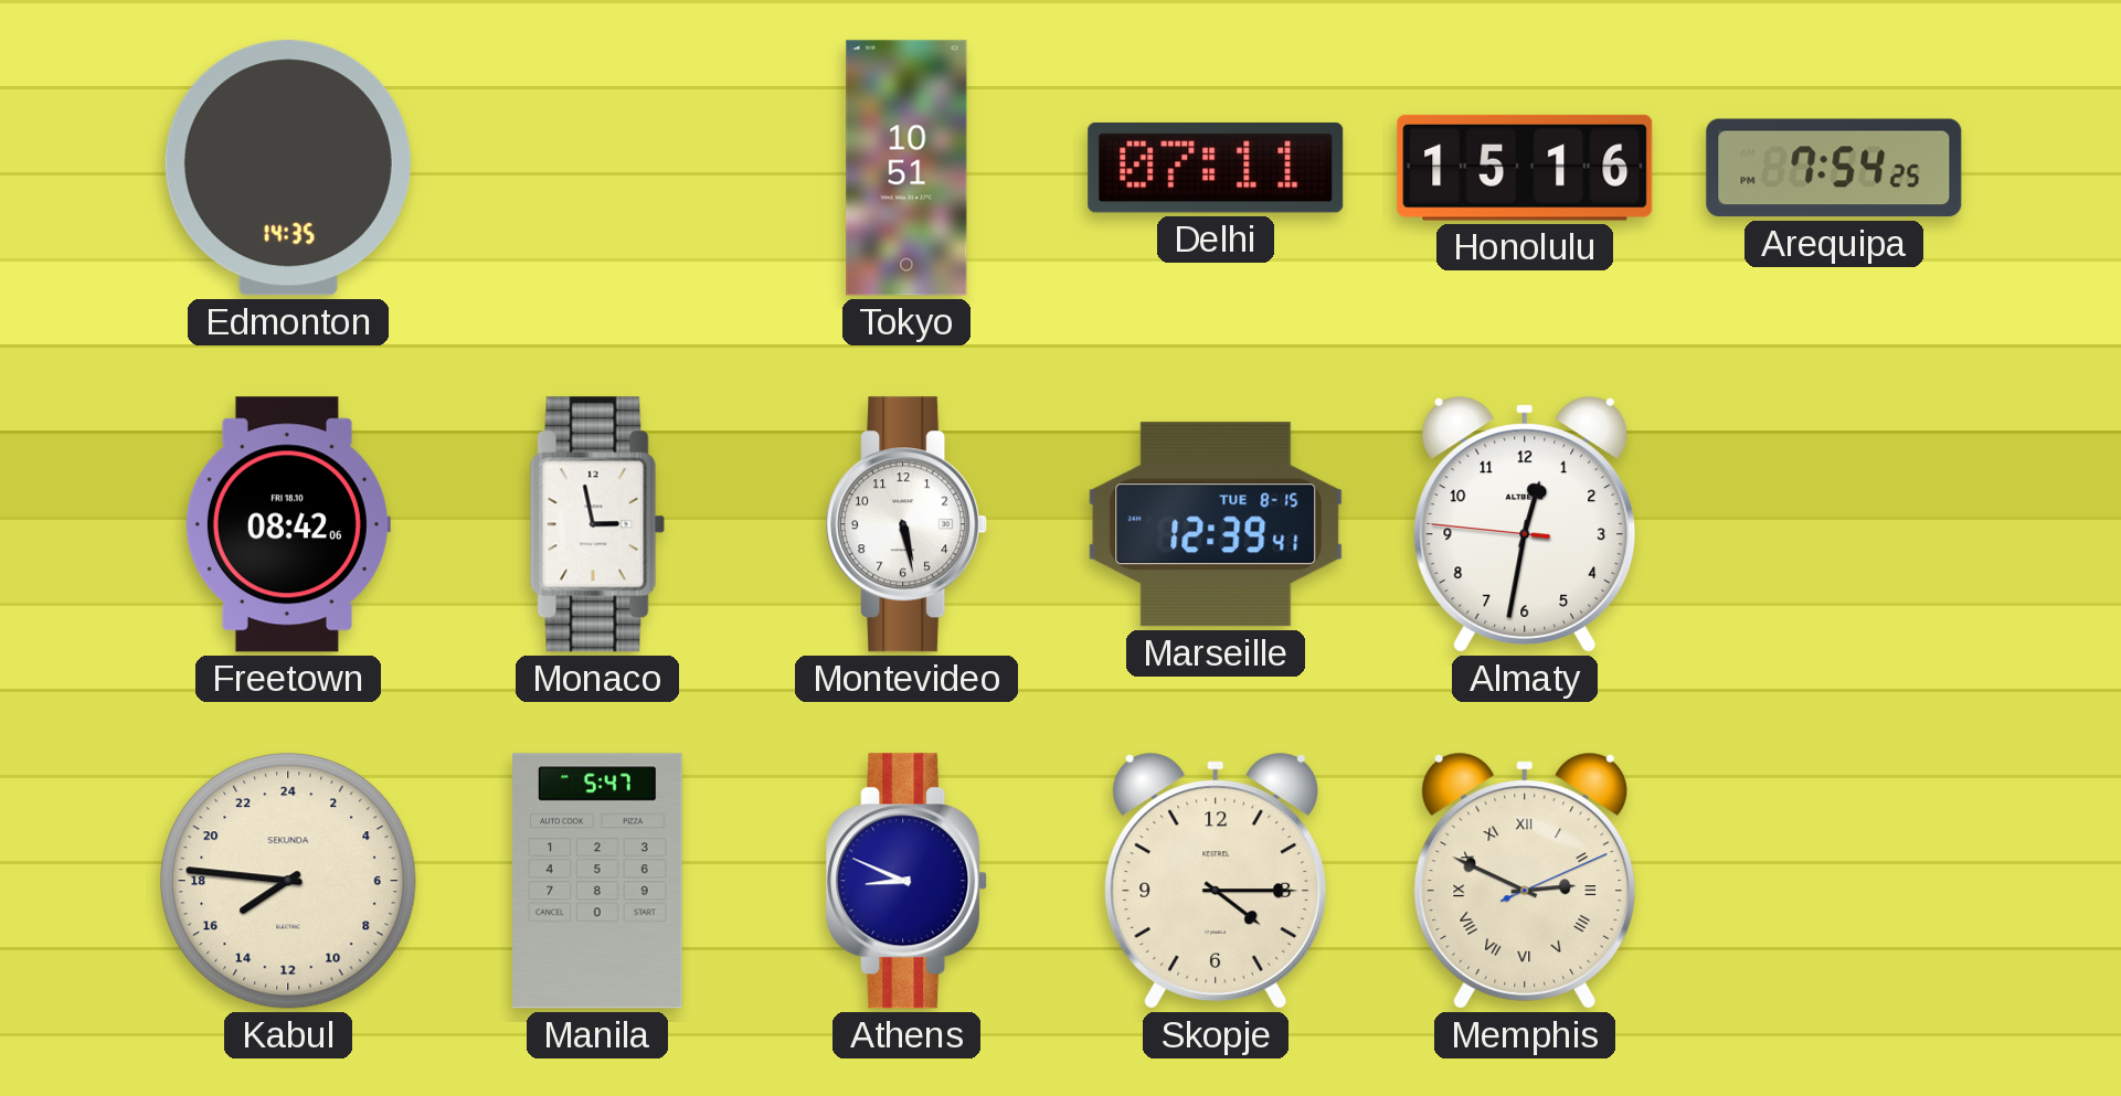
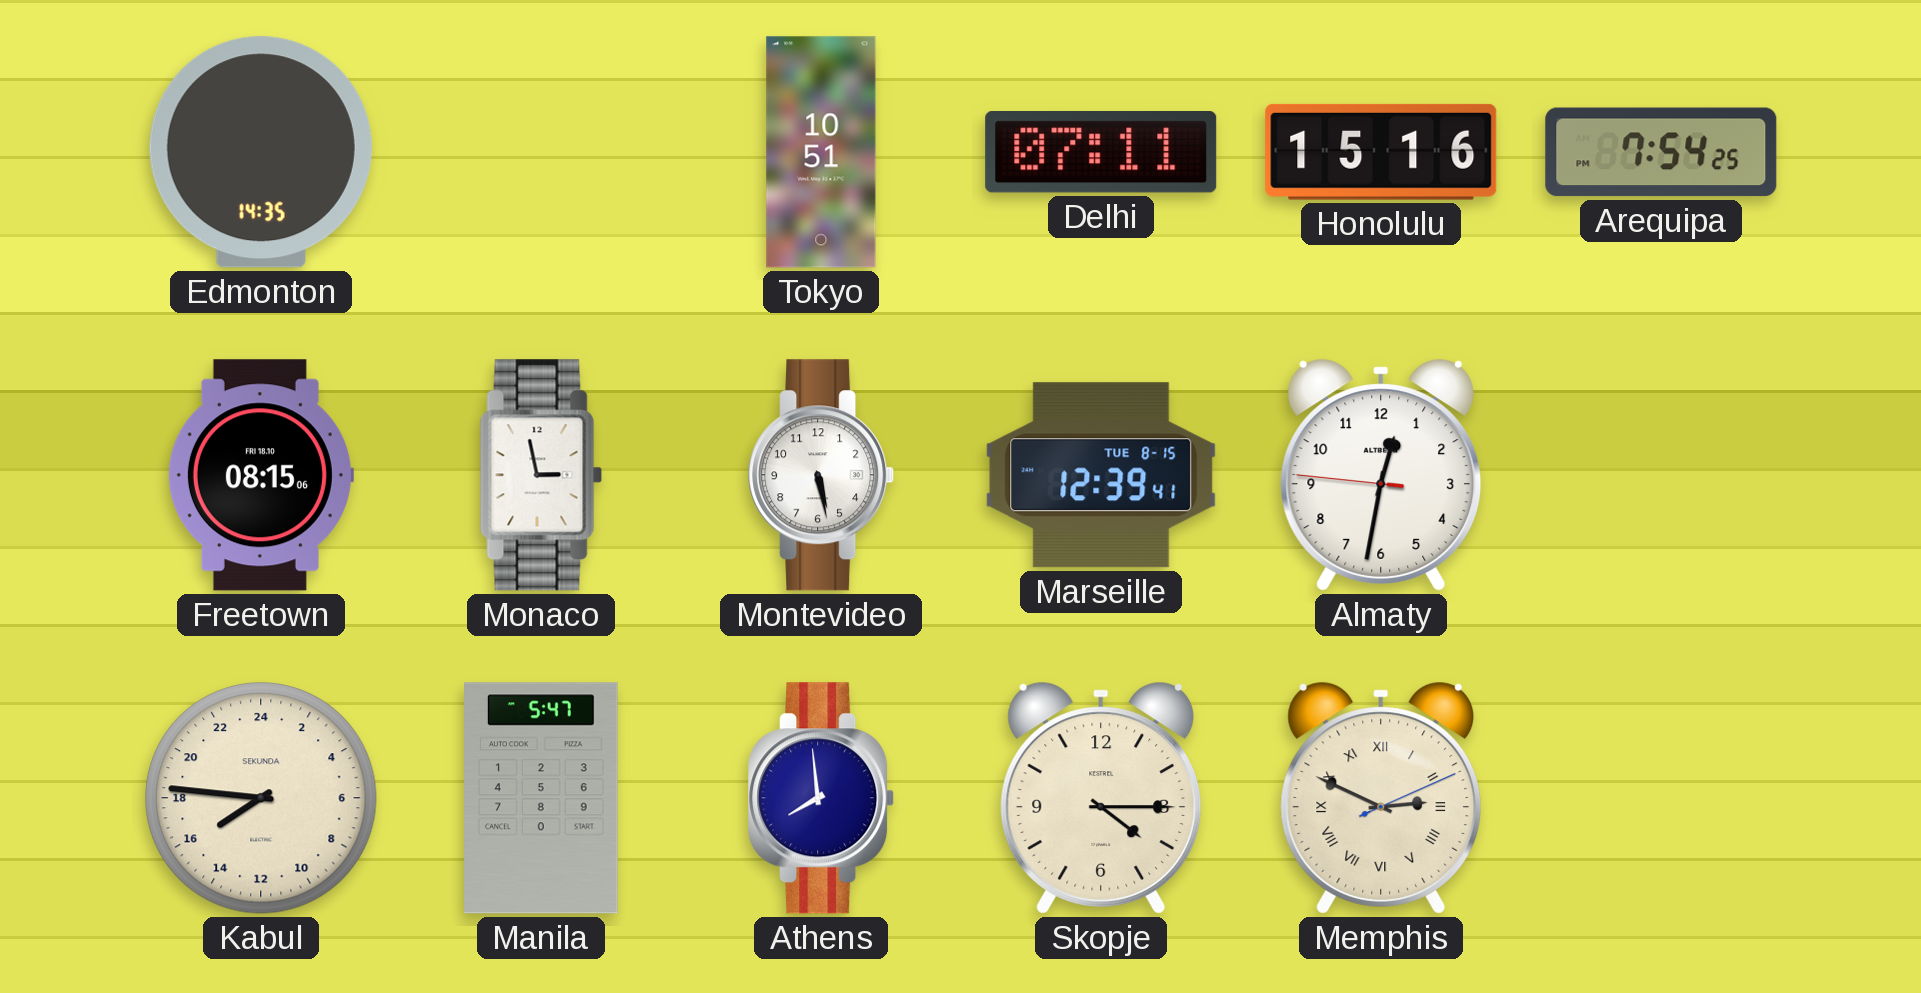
Freetown: 08:42 -> 08:15 (260, 475)
Athens: 8:49 -> 7:59 (822, 798)
